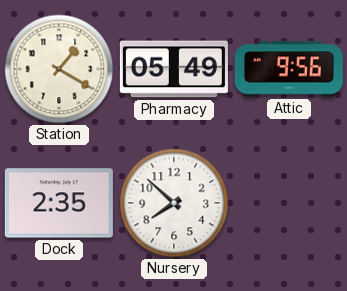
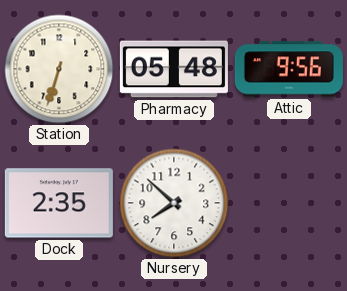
Station: 1:20 -> 6:33 (59, 69)
Pharmacy: 05:49 -> 05:48 (174, 69)
